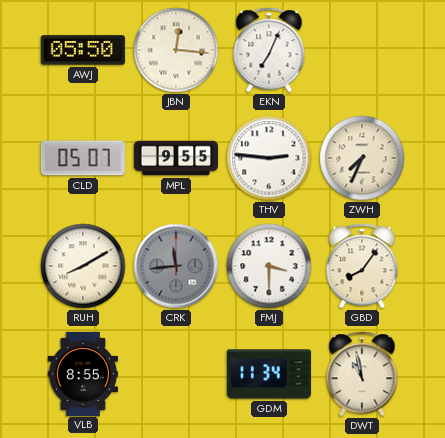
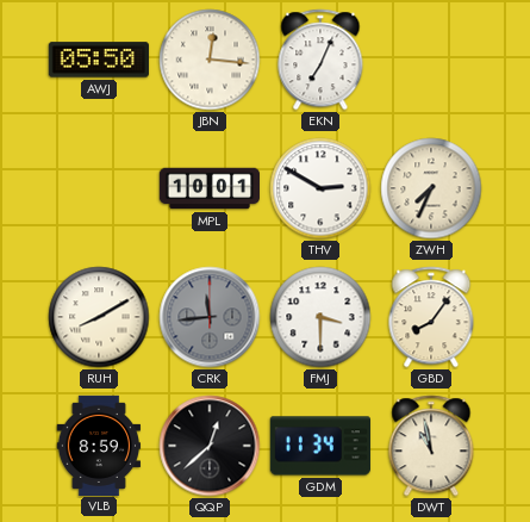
CLD: 05:07 -> none (82, 158)
MPL: 9:55 -> 10:01 (208, 188)
THV: 2:46 -> 2:50 (320, 188)
VLB: 8:55 -> 8:59 (99, 445)
QQP: none -> 12:38 (210, 446)
